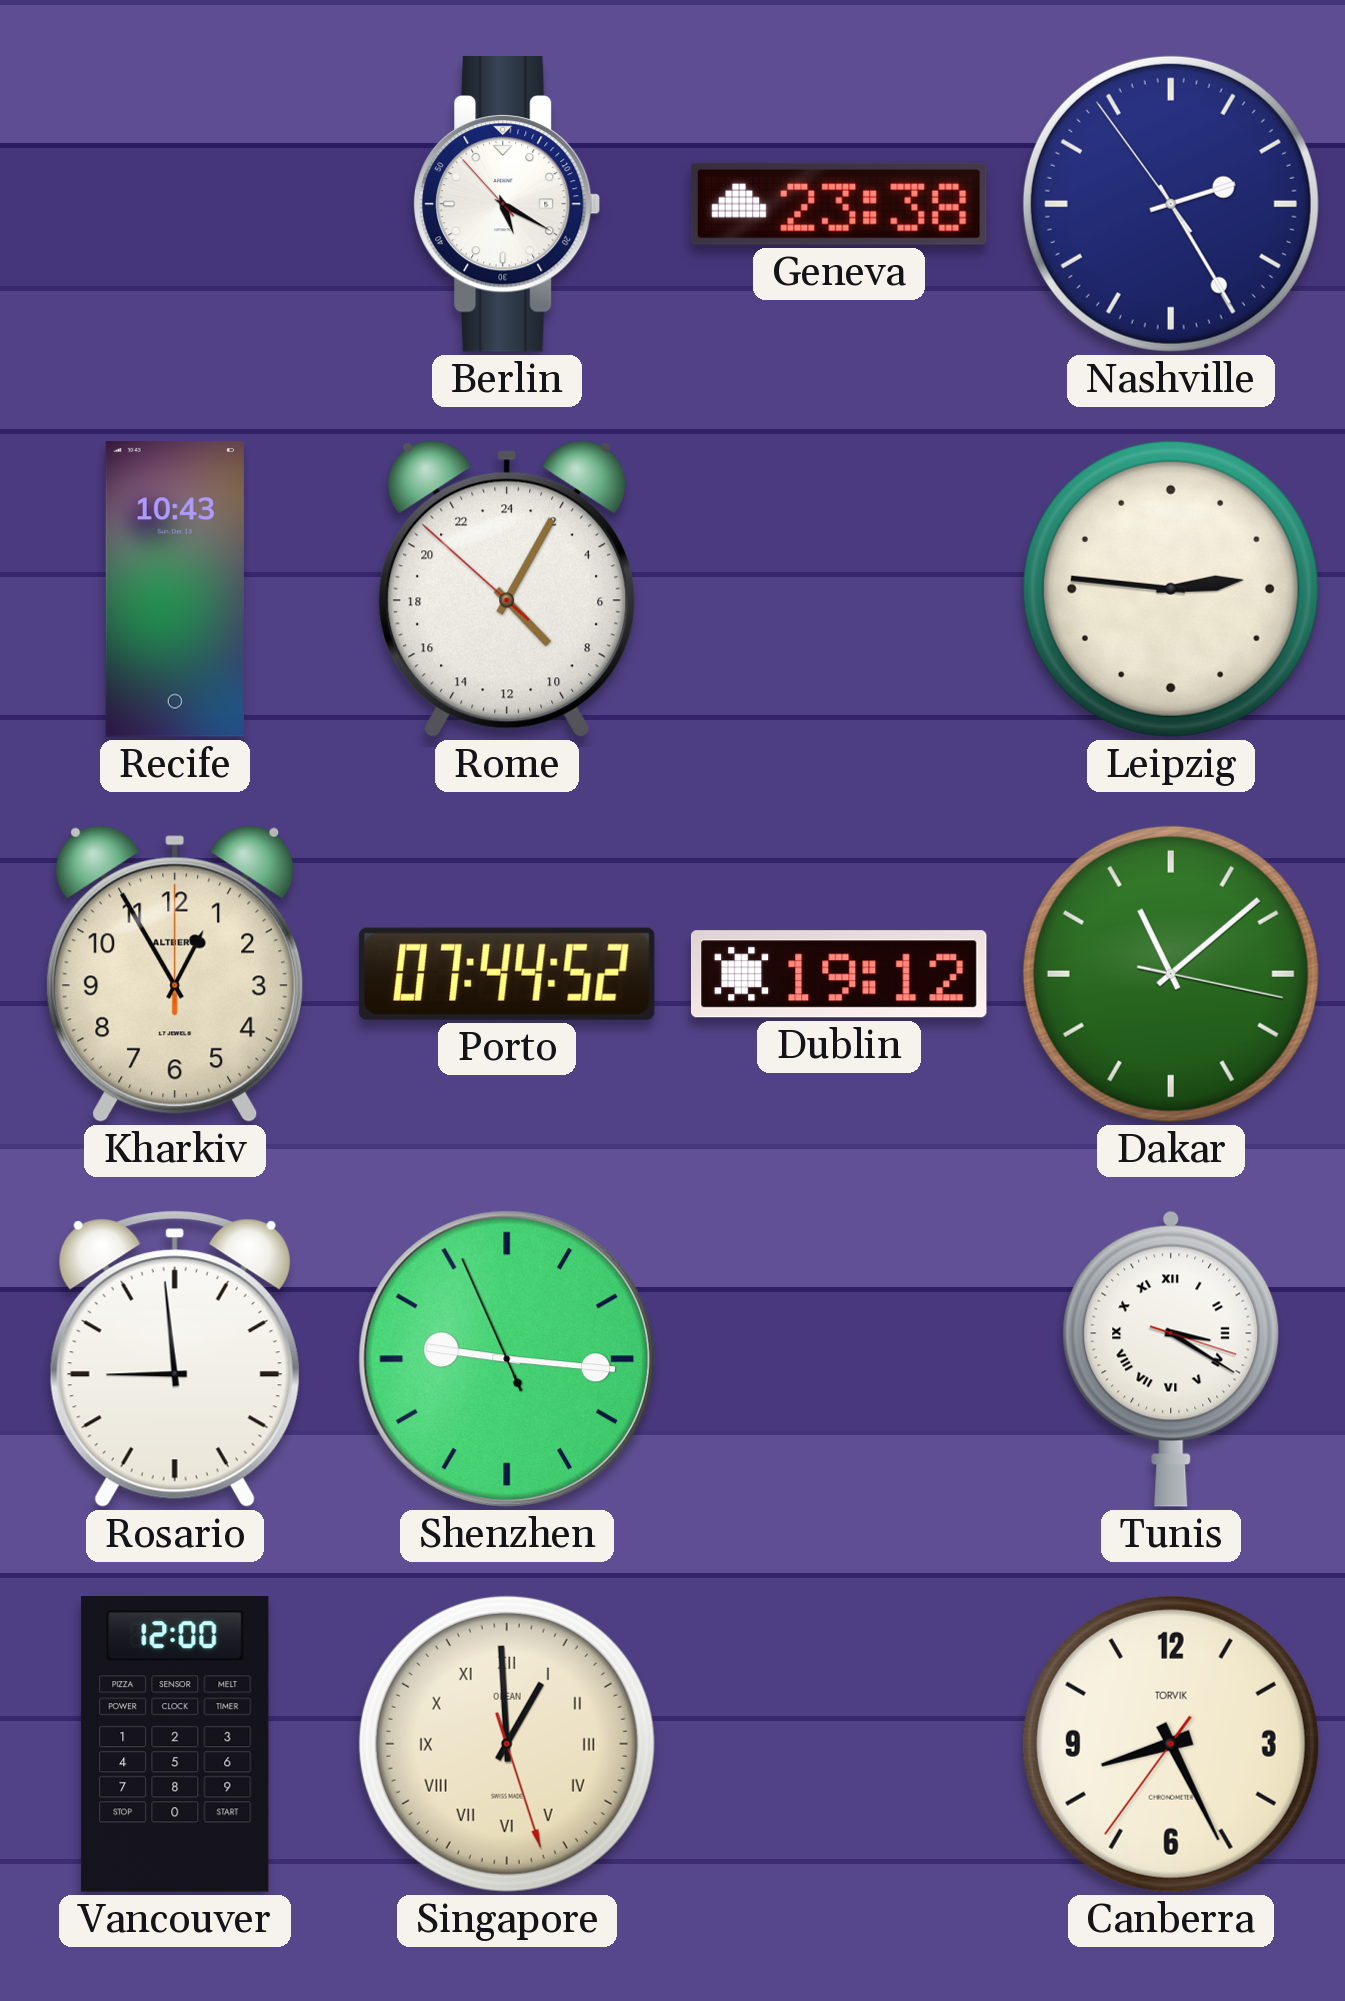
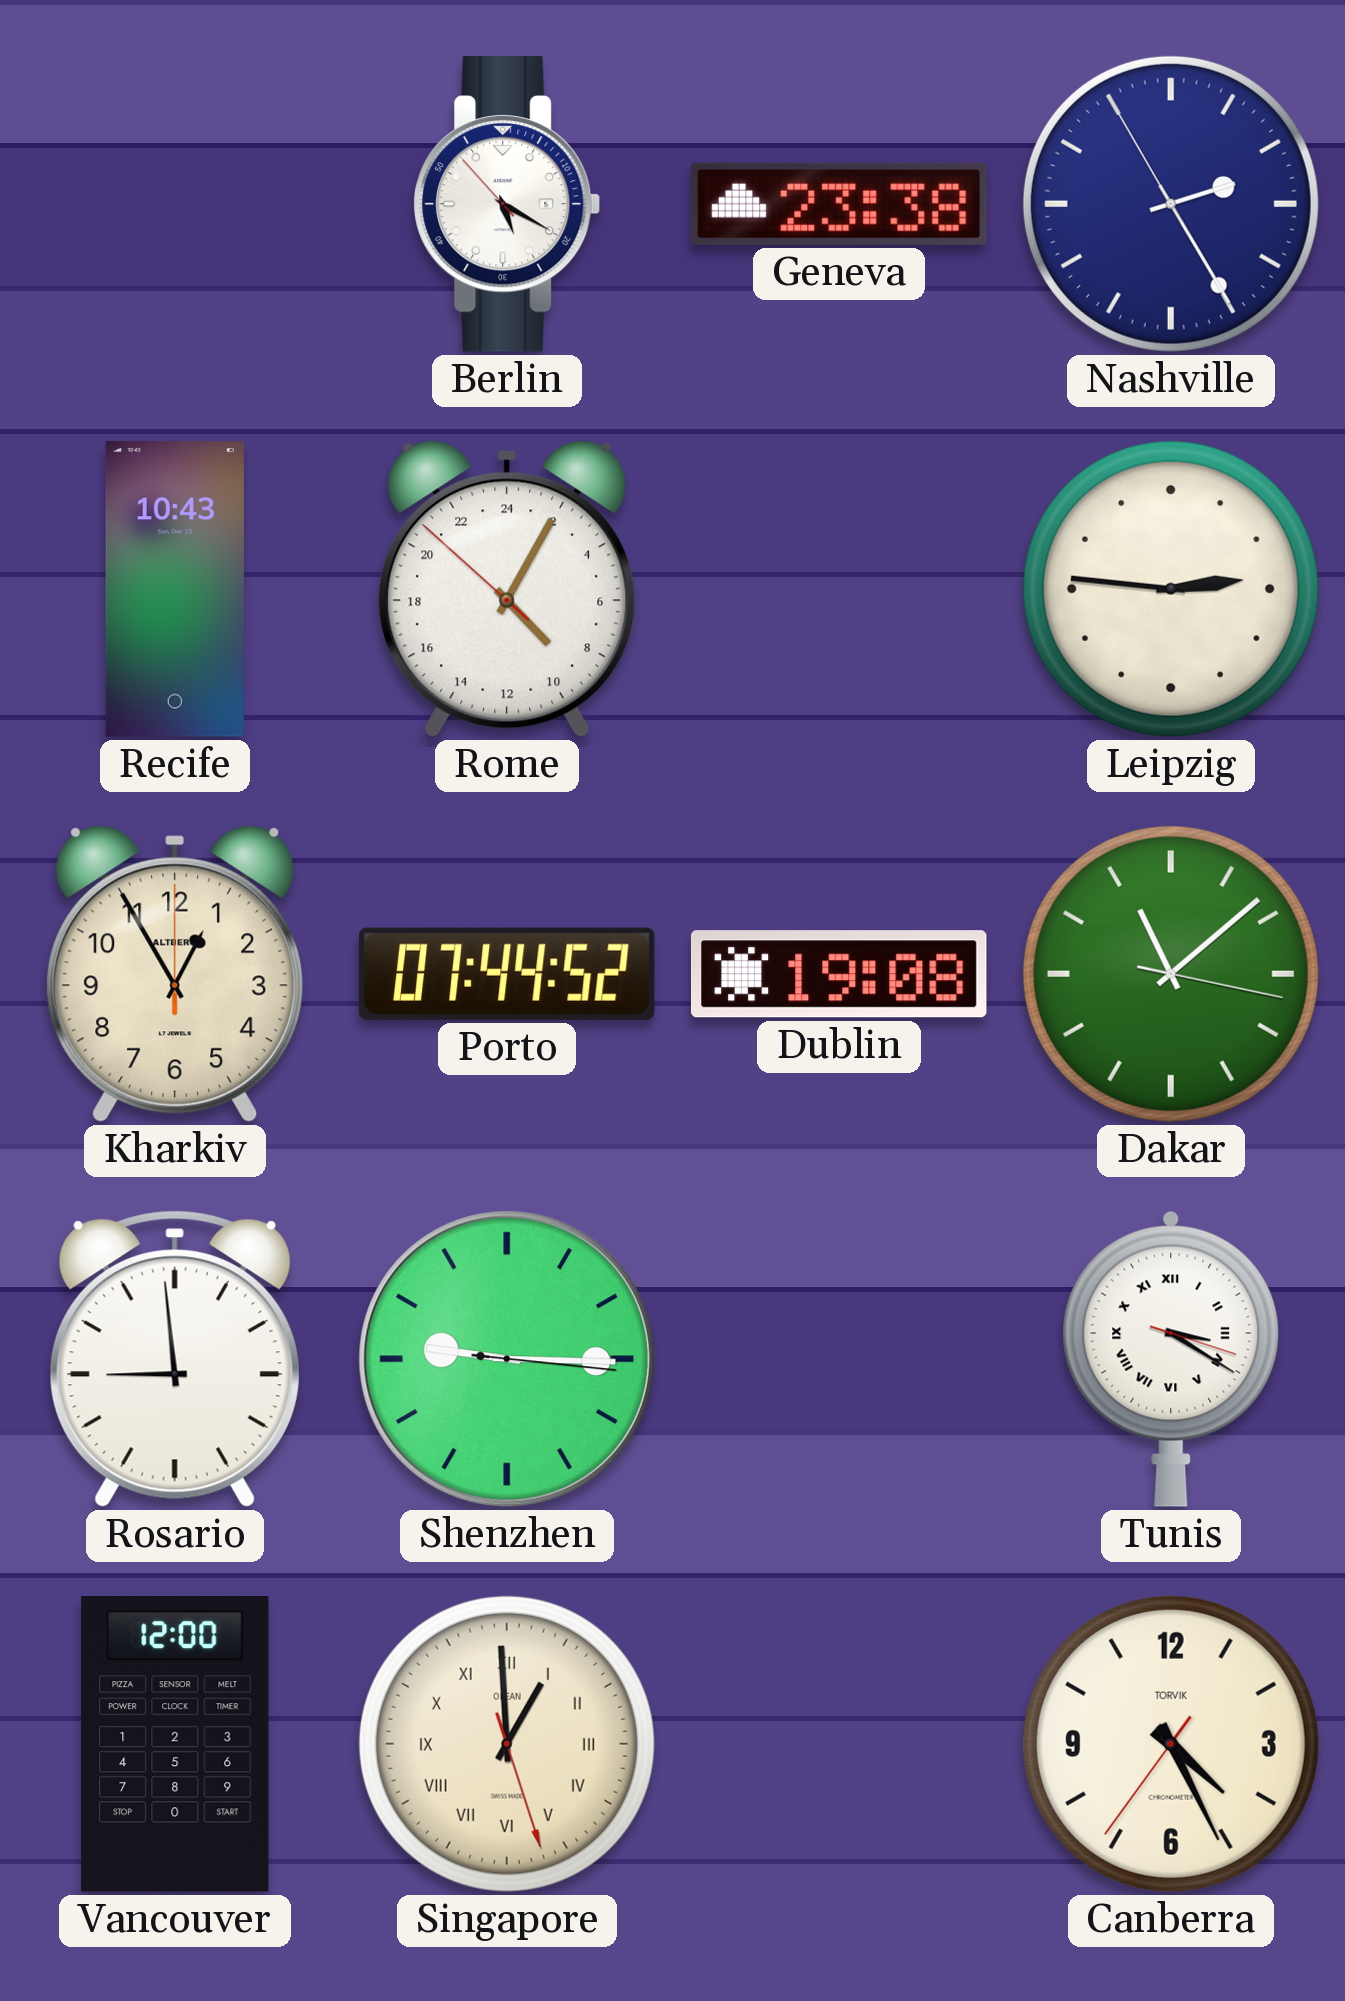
Nashville: 2:24:54 -> 2:24:55 (1171, 204)
Dublin: 19:12 -> 19:08 (839, 974)
Shenzhen: 9:15:56 -> 9:15:16 (507, 1359)
Canberra: 8:25 -> 4:25 (1171, 1744)
